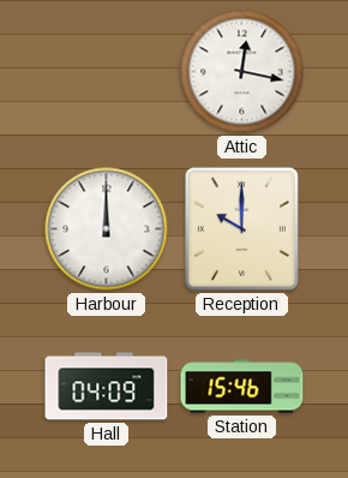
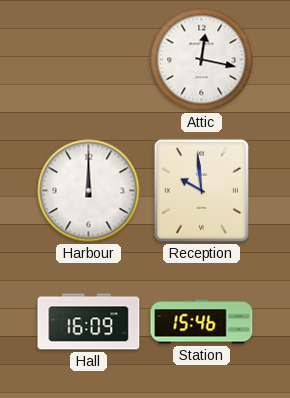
Reception: 10:00 -> 9:59 (201, 190)
Hall: 04:09 -> 16:09 (89, 322)
